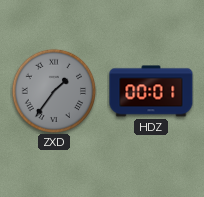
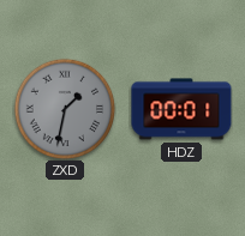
ZXD: 1:36 -> 1:32 (64, 108)
